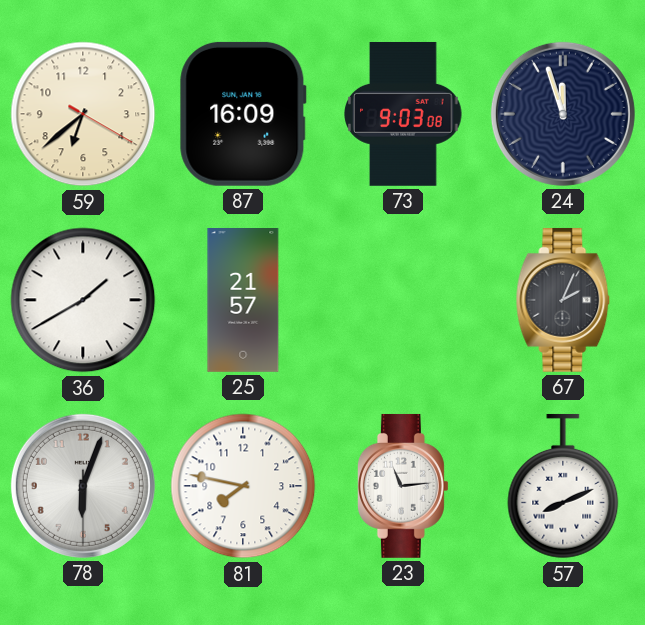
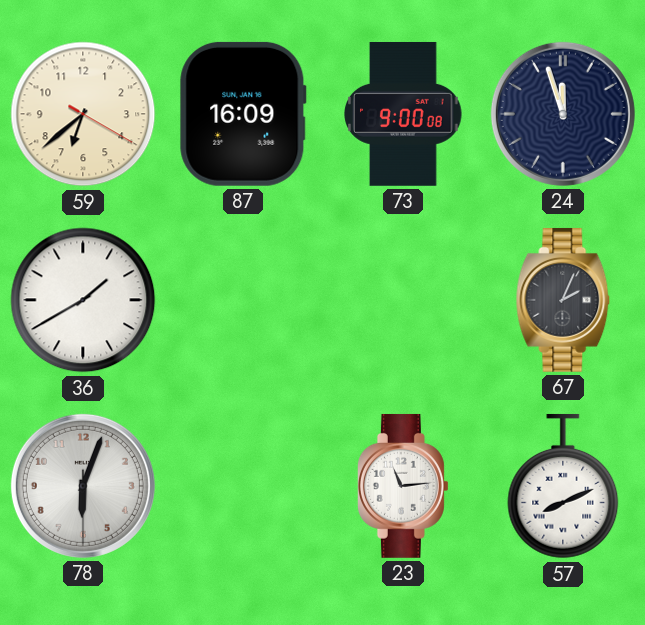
73: 9:03 -> 9:00 (403, 114)
25: 21:57 -> none (243, 301)
81: 7:47 -> none (243, 486)
